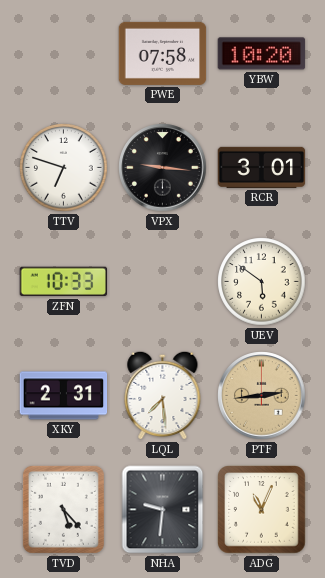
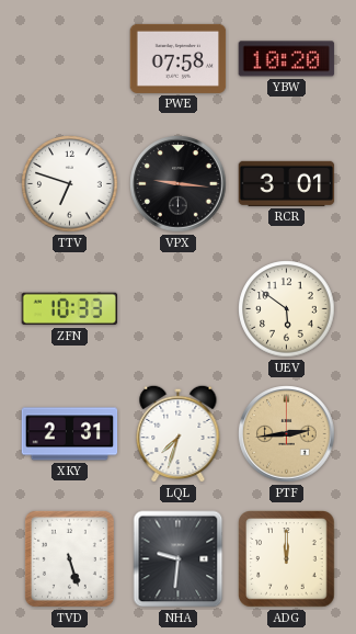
LQL: 7:29 -> 7:33 (179, 433)
TVD: 5:23 -> 5:27 (69, 558)
ADG: 11:04 -> 12:00 (287, 559)
